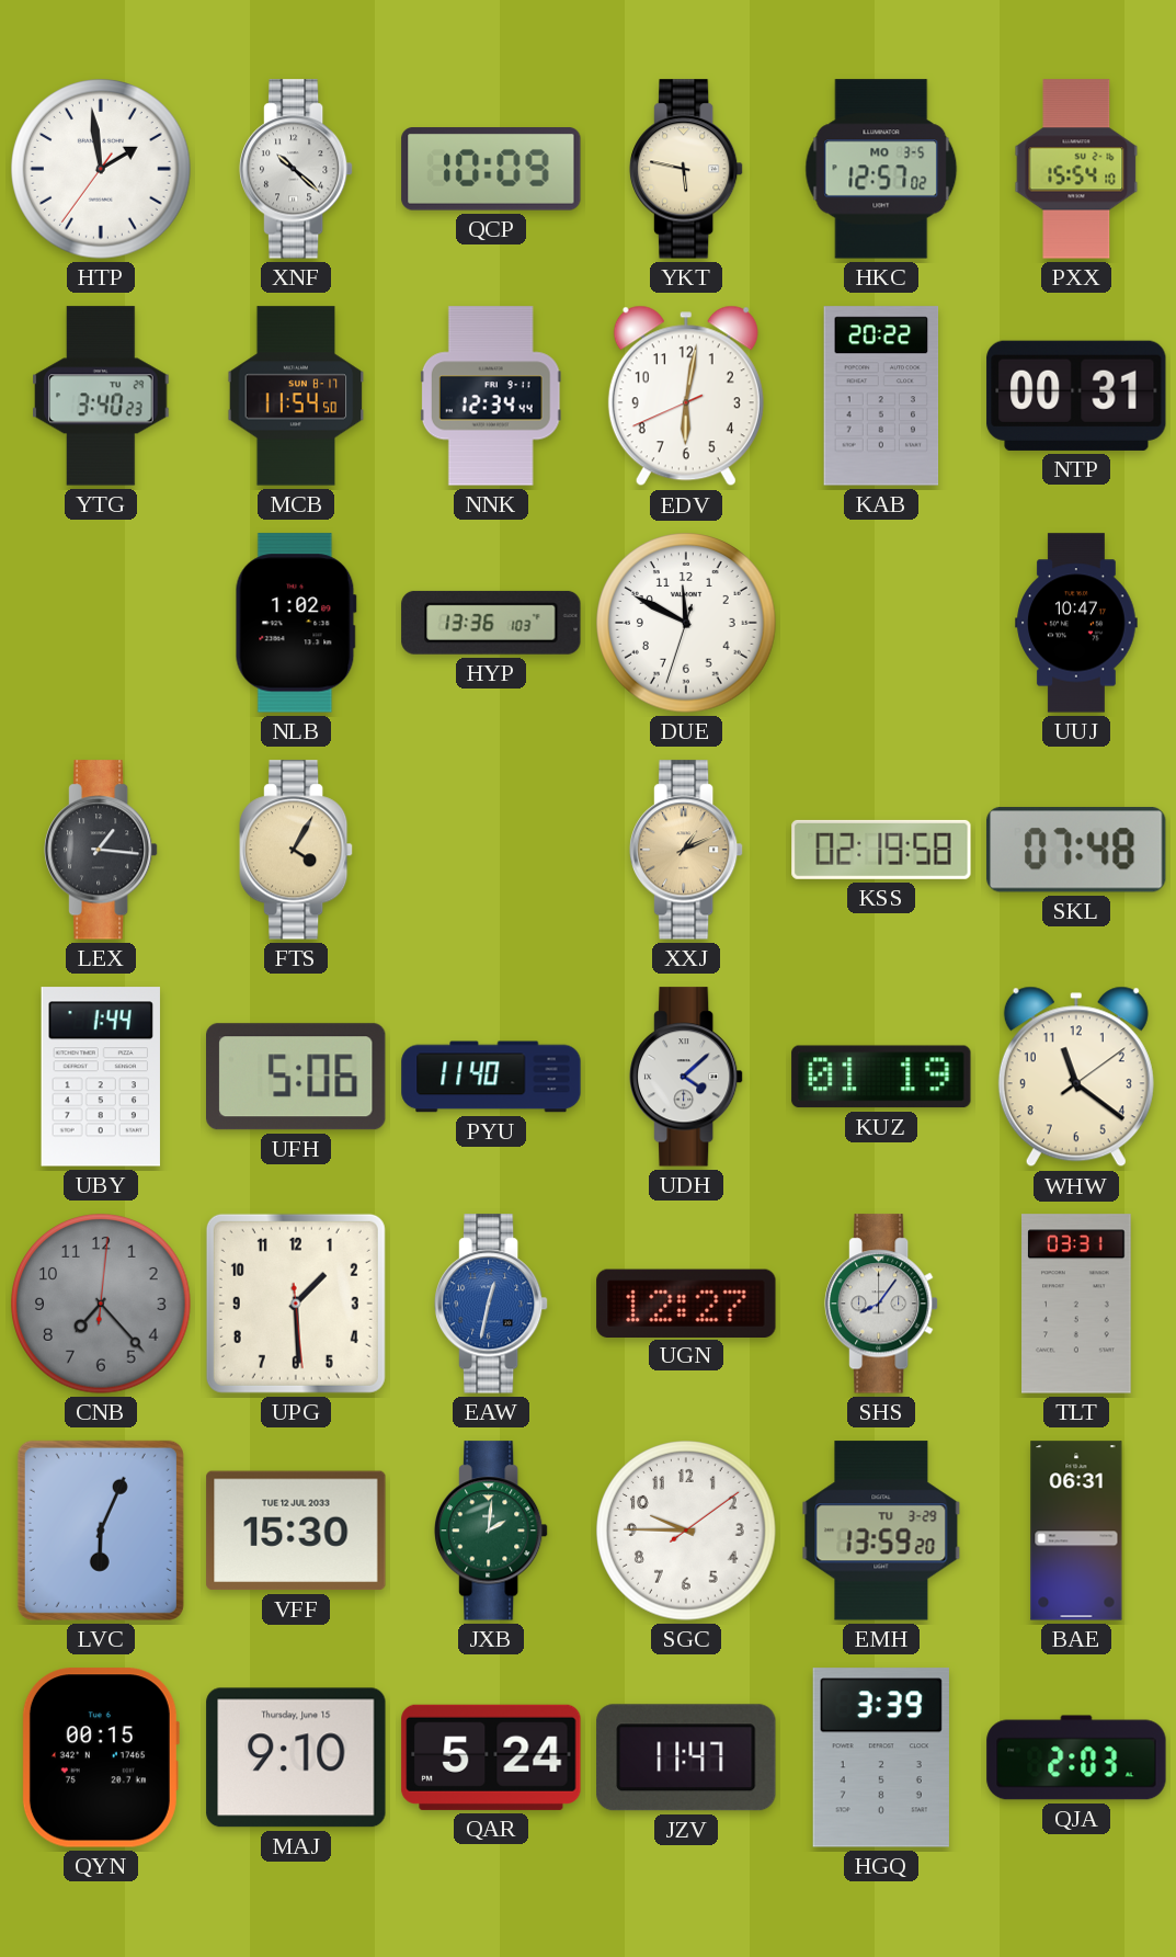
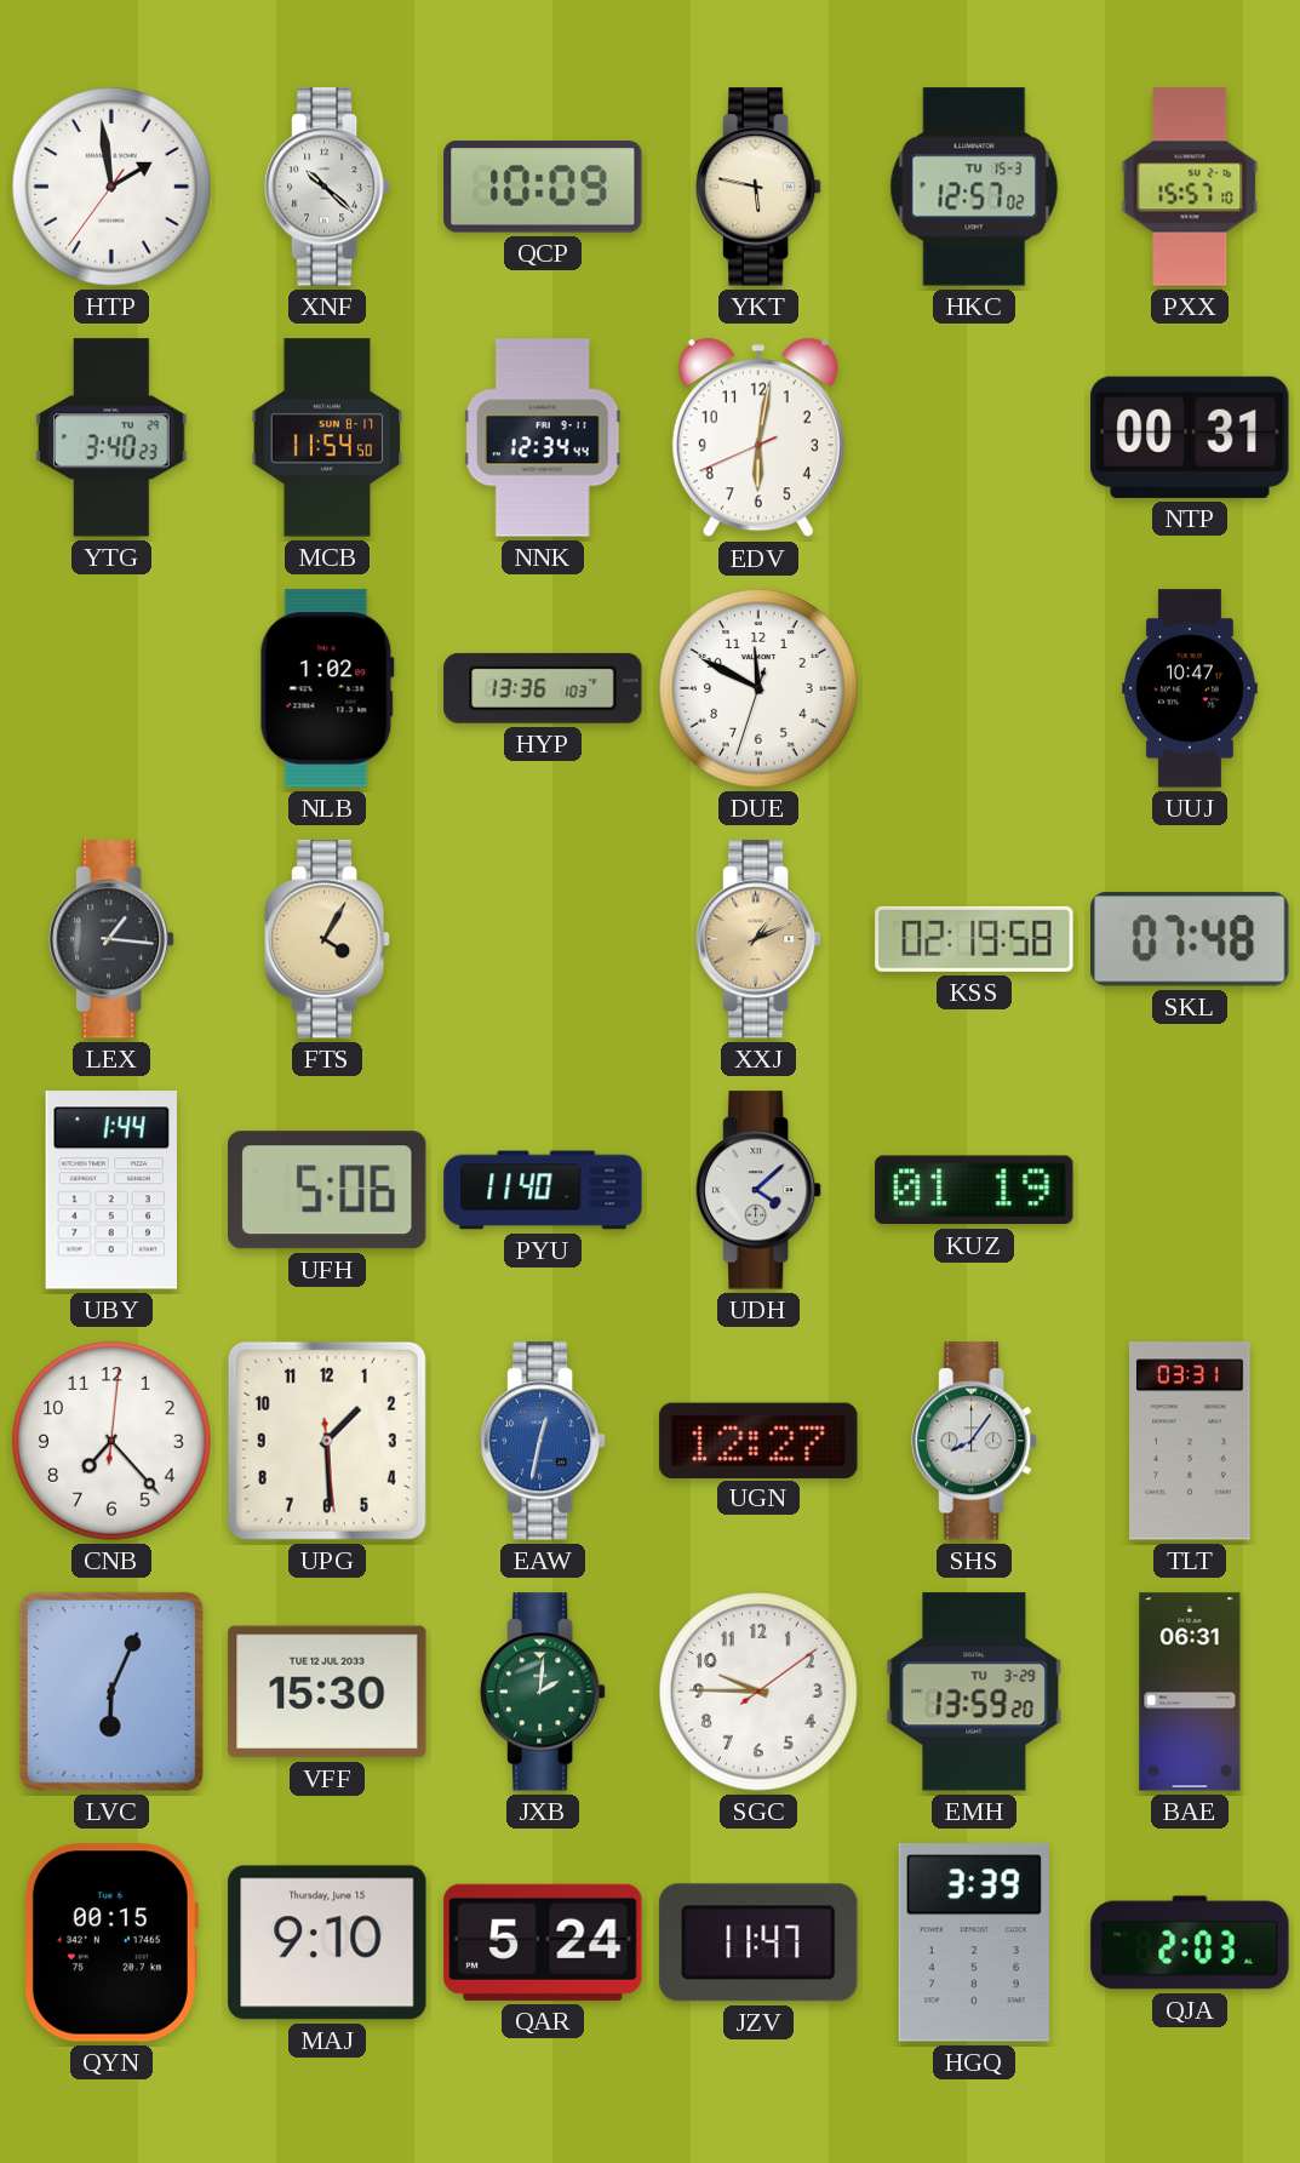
HKC date: MO 3-5 -> TU 15-3 (974, 187)
PXX: 15:54 -> 15:57 (1190, 187)
KAB: 20:22 -> none (881, 396)
WHW: 11:21 -> none (1076, 1077)
CNB dial: grey -> white (111, 1441)
